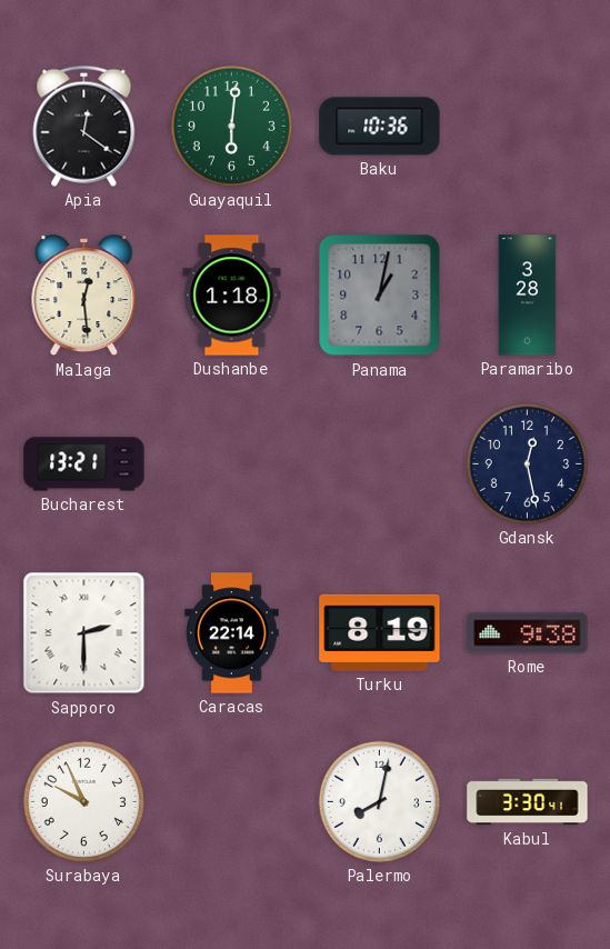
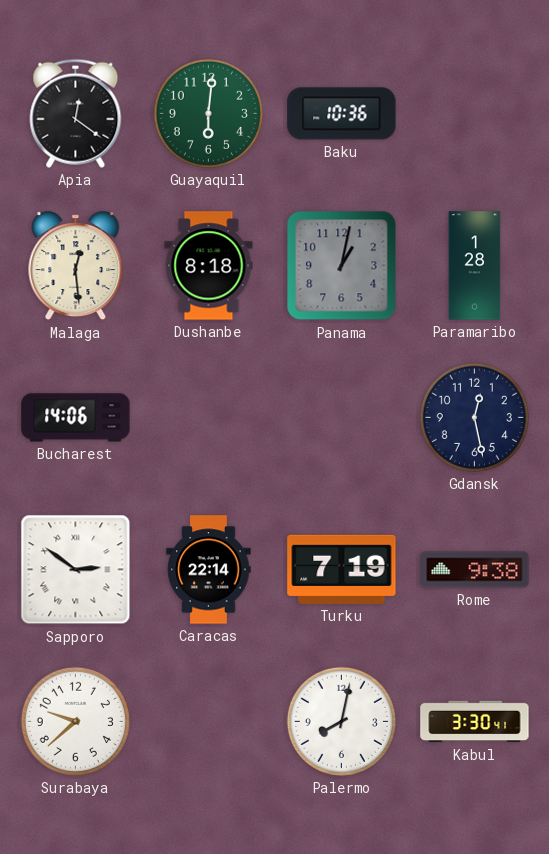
Dushanbe: 1:18 -> 8:18 (209, 266)
Paramaribo: 3:28 -> 1:28 (475, 266)
Bucharest: 13:21 -> 14:06 (76, 418)
Sapporo: 2:30 -> 2:51 (76, 570)
Turku: 8:19 -> 7:19 (342, 569)
Surabaya: 9:56 -> 9:38 (75, 721)
